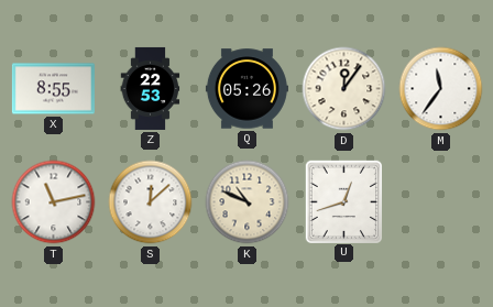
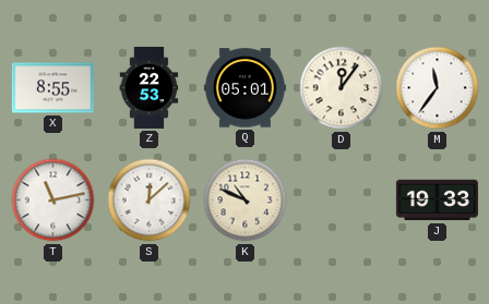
Q: 05:26 -> 05:01 (244, 88)
U: 12:42 -> none (343, 201)
J: none -> 19:33 (437, 200)
